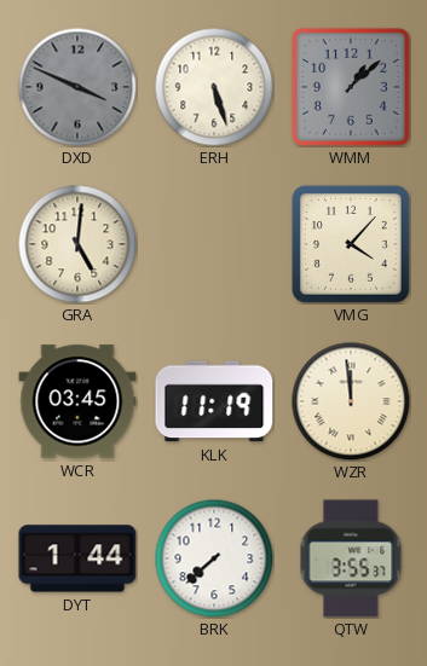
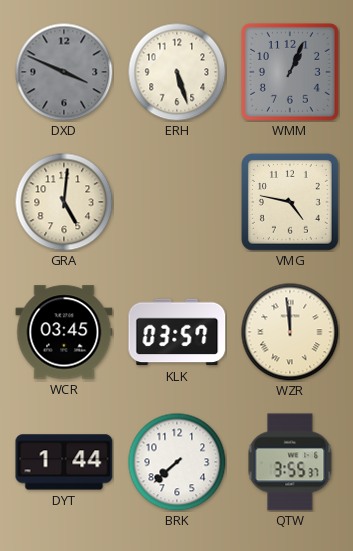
WMM: 1:08 -> 1:04 (290, 72)
VMG: 4:07 -> 4:47 (290, 202)
KLK: 11:19 -> 03:57 (177, 332)
